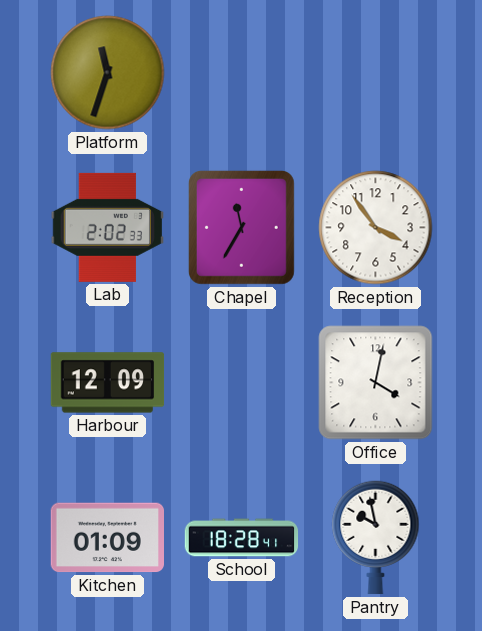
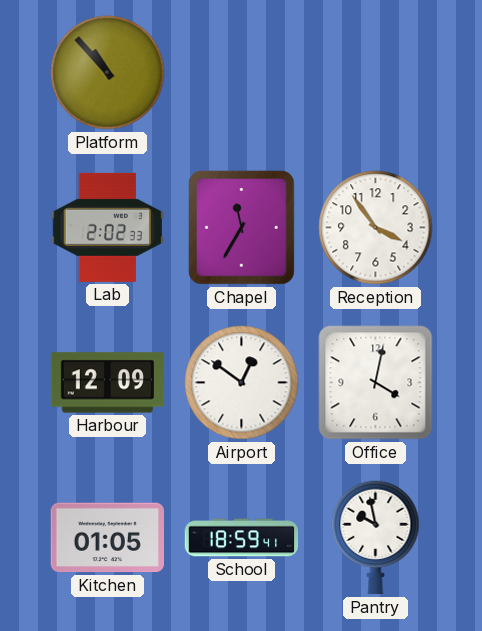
Platform: 11:33 -> 10:53 (108, 73)
Airport: none -> 12:51 (242, 383)
Kitchen: 01:09 -> 01:05 (107, 538)
School: 18:28 -> 18:59 (242, 538)
